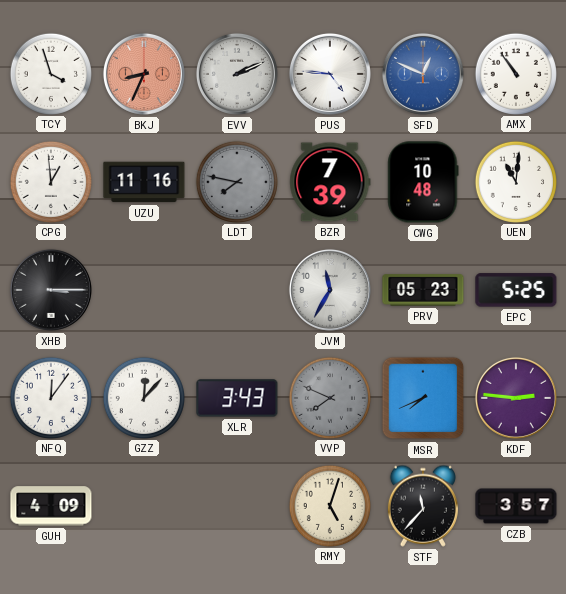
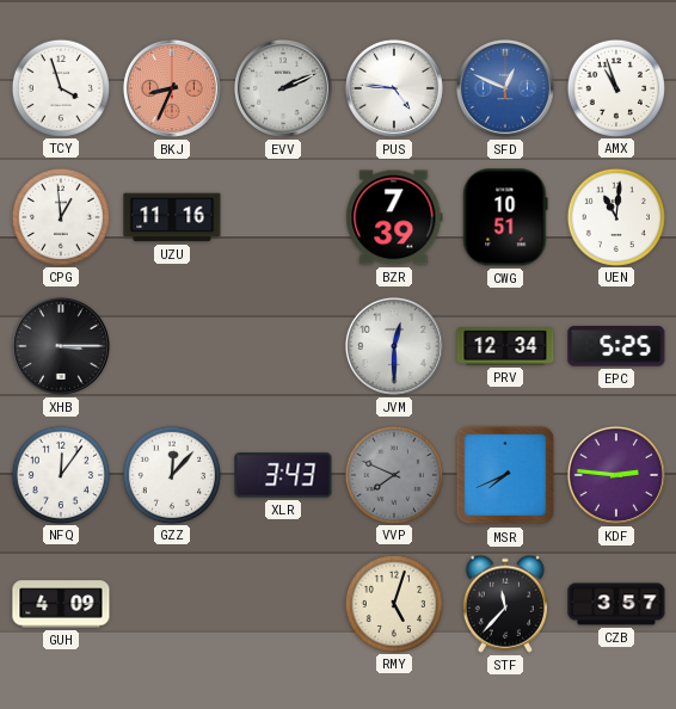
AMX: 10:54 -> 10:57 (615, 87)
LDT: 7:47 -> none (236, 181)
CWG: 10:48 -> 10:51 (505, 217)
JVM: 11:35 -> 12:30 (394, 346)
PRV: 05:23 -> 12:34 (505, 346)
